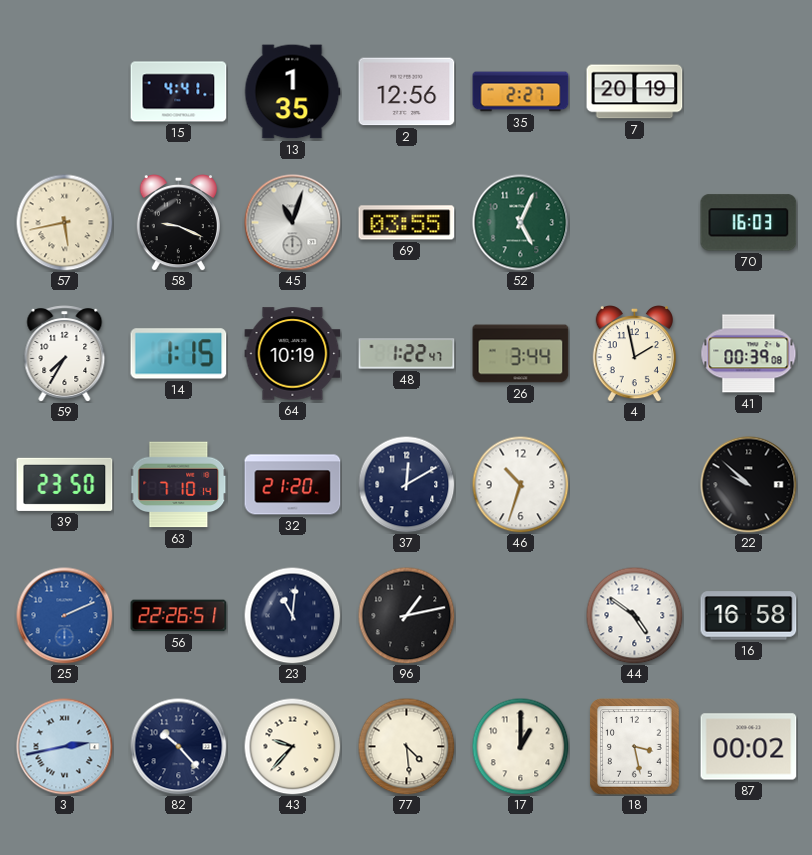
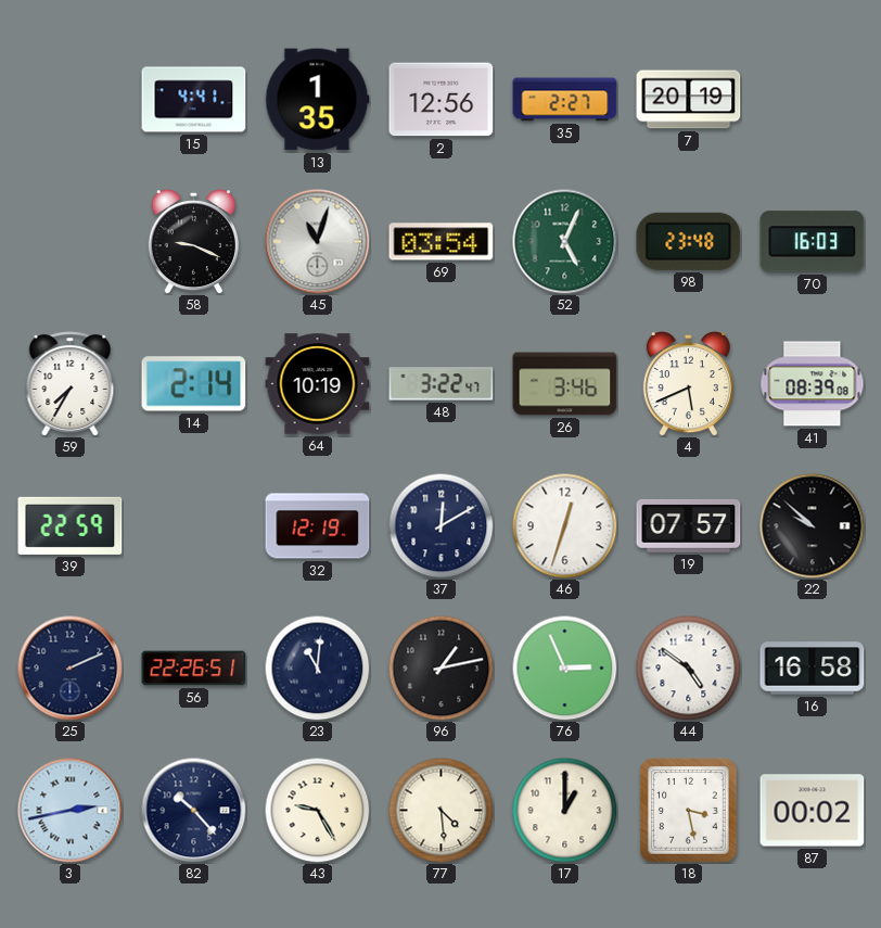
57: 5:43 -> none (64, 222)
69: 03:55 -> 03:54 (442, 242)
98: none -> 23:48 (689, 241)
14: 1:15 -> 2:14 (194, 384)
48: 1:22 -> 3:22 (442, 384)
26: 3:44 -> 3:46 (565, 384)
4: 1:58 -> 5:41 (688, 383)
41: 00:39 -> 08:39 (813, 384)
39: 23:50 -> 22:59 (71, 525)
63: 7:10 -> none (179, 485)
32: 21:20 -> 12:19 (318, 526)
46: 10:33 -> 12:33 (564, 525)
19: none -> 07:57 (689, 525)
25 dial: blue -> navy (71, 669)
76: none -> 2:56 (564, 668)
43: 9:37 -> 9:25 (317, 810)
